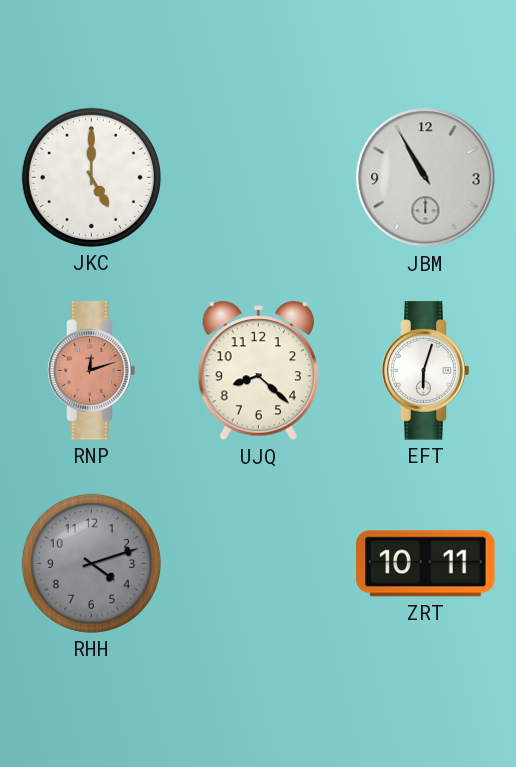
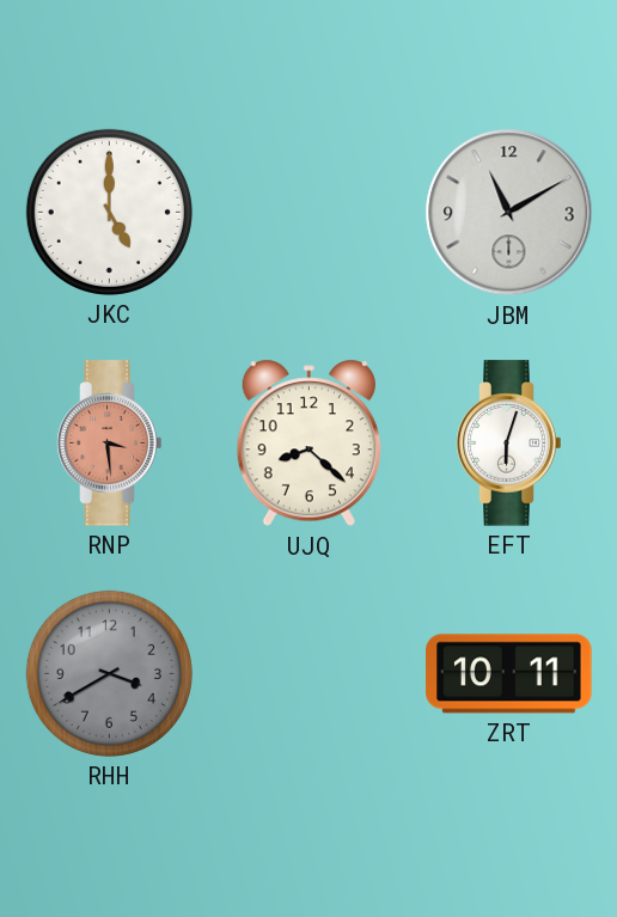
JBM: 10:55 -> 11:10 (509, 213)
RNP: 12:12 -> 3:29 (110, 444)
RHH: 4:12 -> 3:40 (109, 673)
